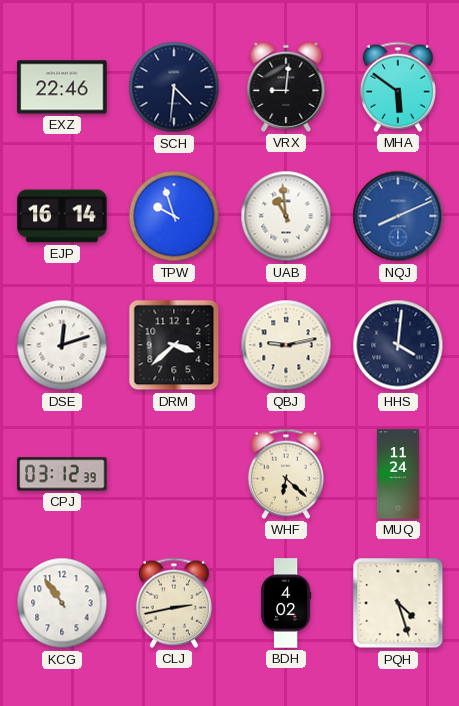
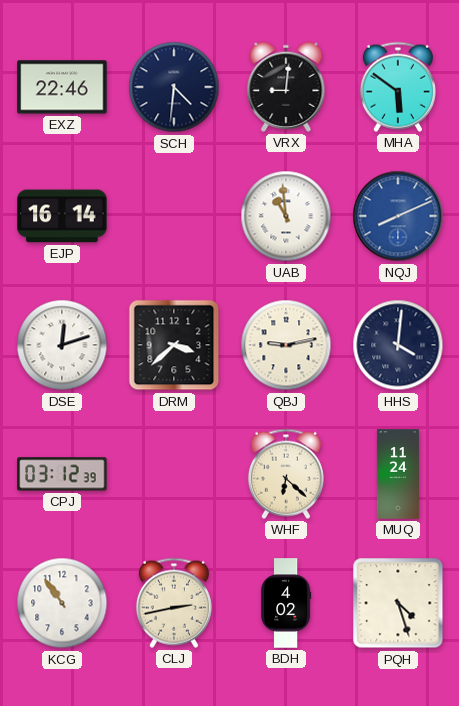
TPW: 9:57 -> none (174, 216)
